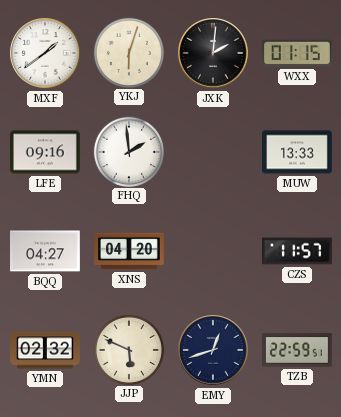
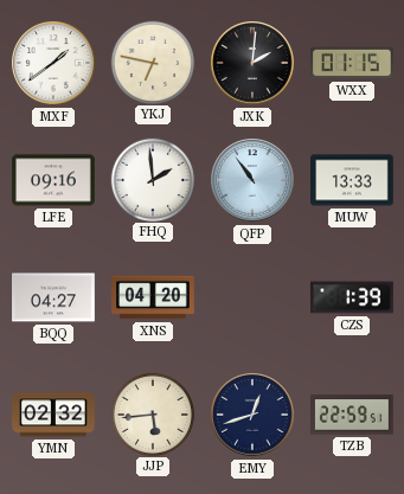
YKJ: 6:03 -> 6:47 (152, 62)
QFP: none -> 10:54 (252, 180)
CZS: 11:57 -> 1:39 (353, 297)
JJP: 5:49 -> 5:44 (152, 413)
